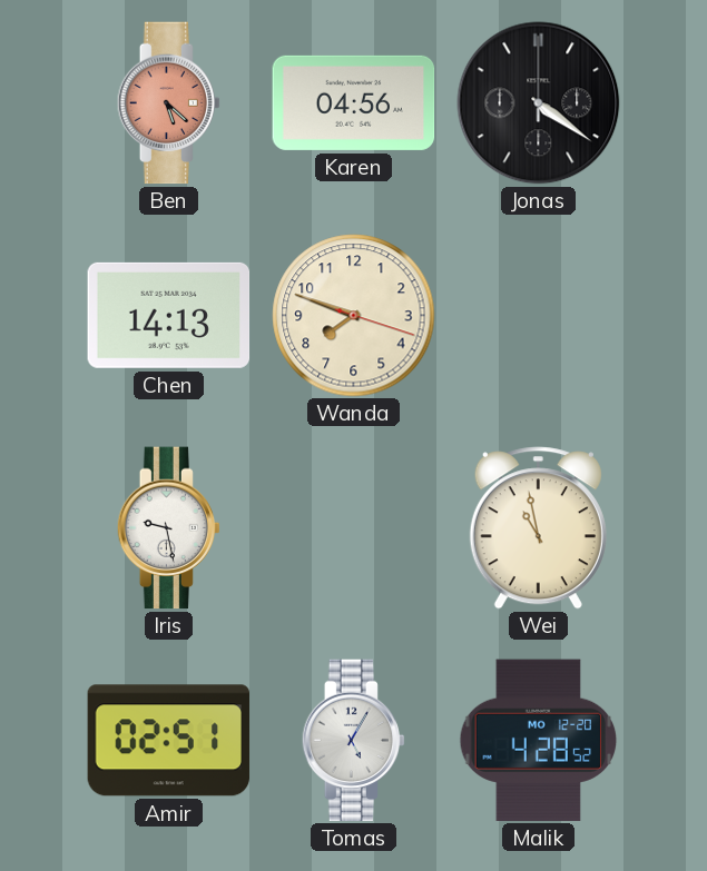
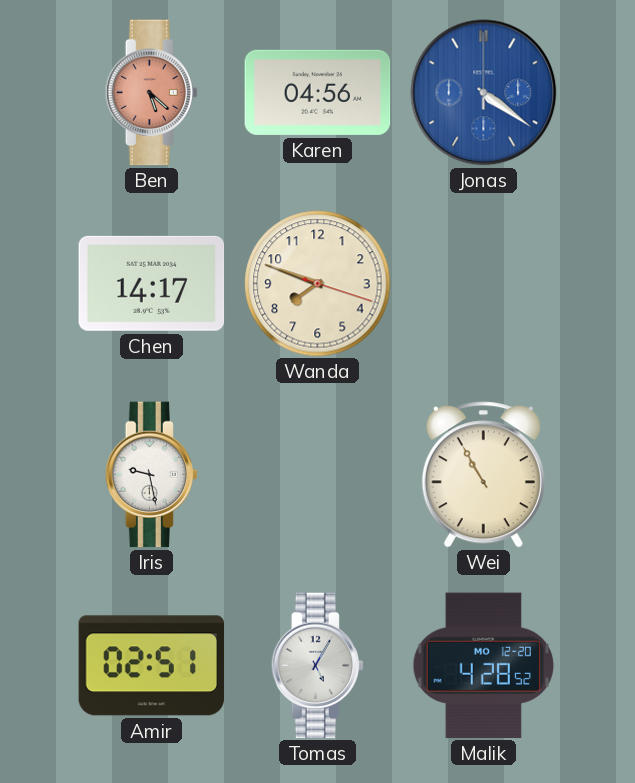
Jonas dial: black -> blue (484, 93)
Chen: 14:13 -> 14:17 (152, 283)
Wei: 10:58 -> 10:55 (483, 475)
